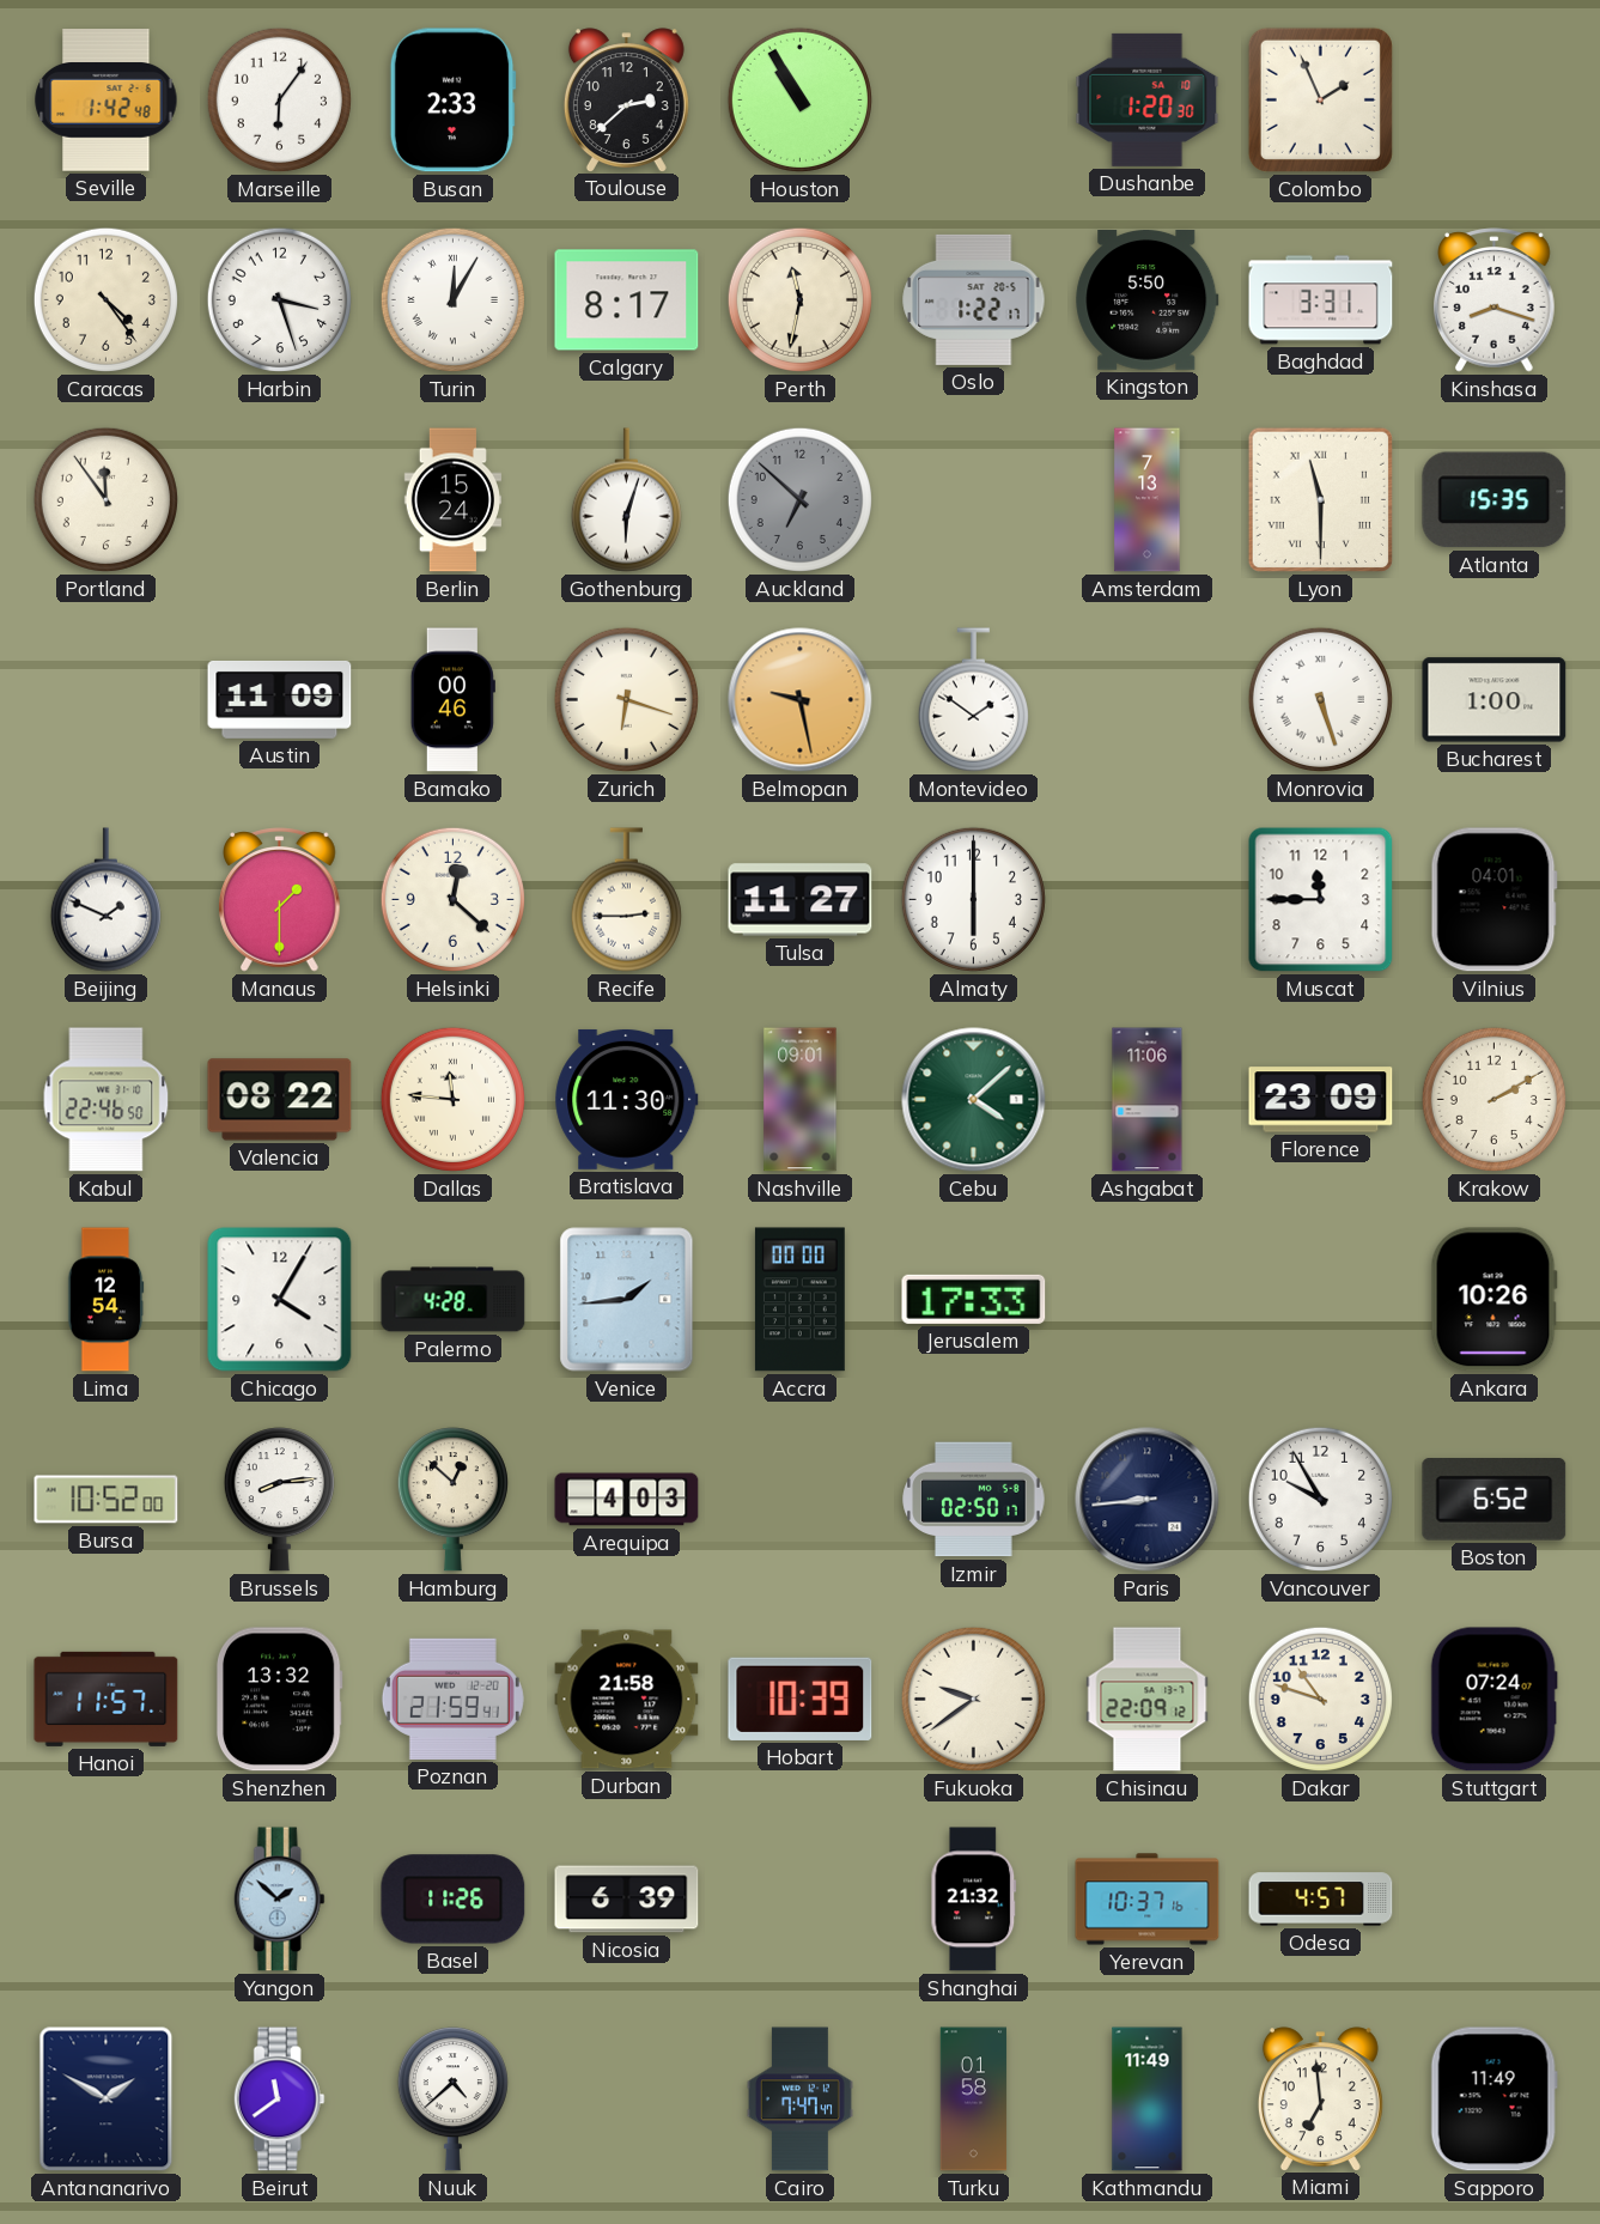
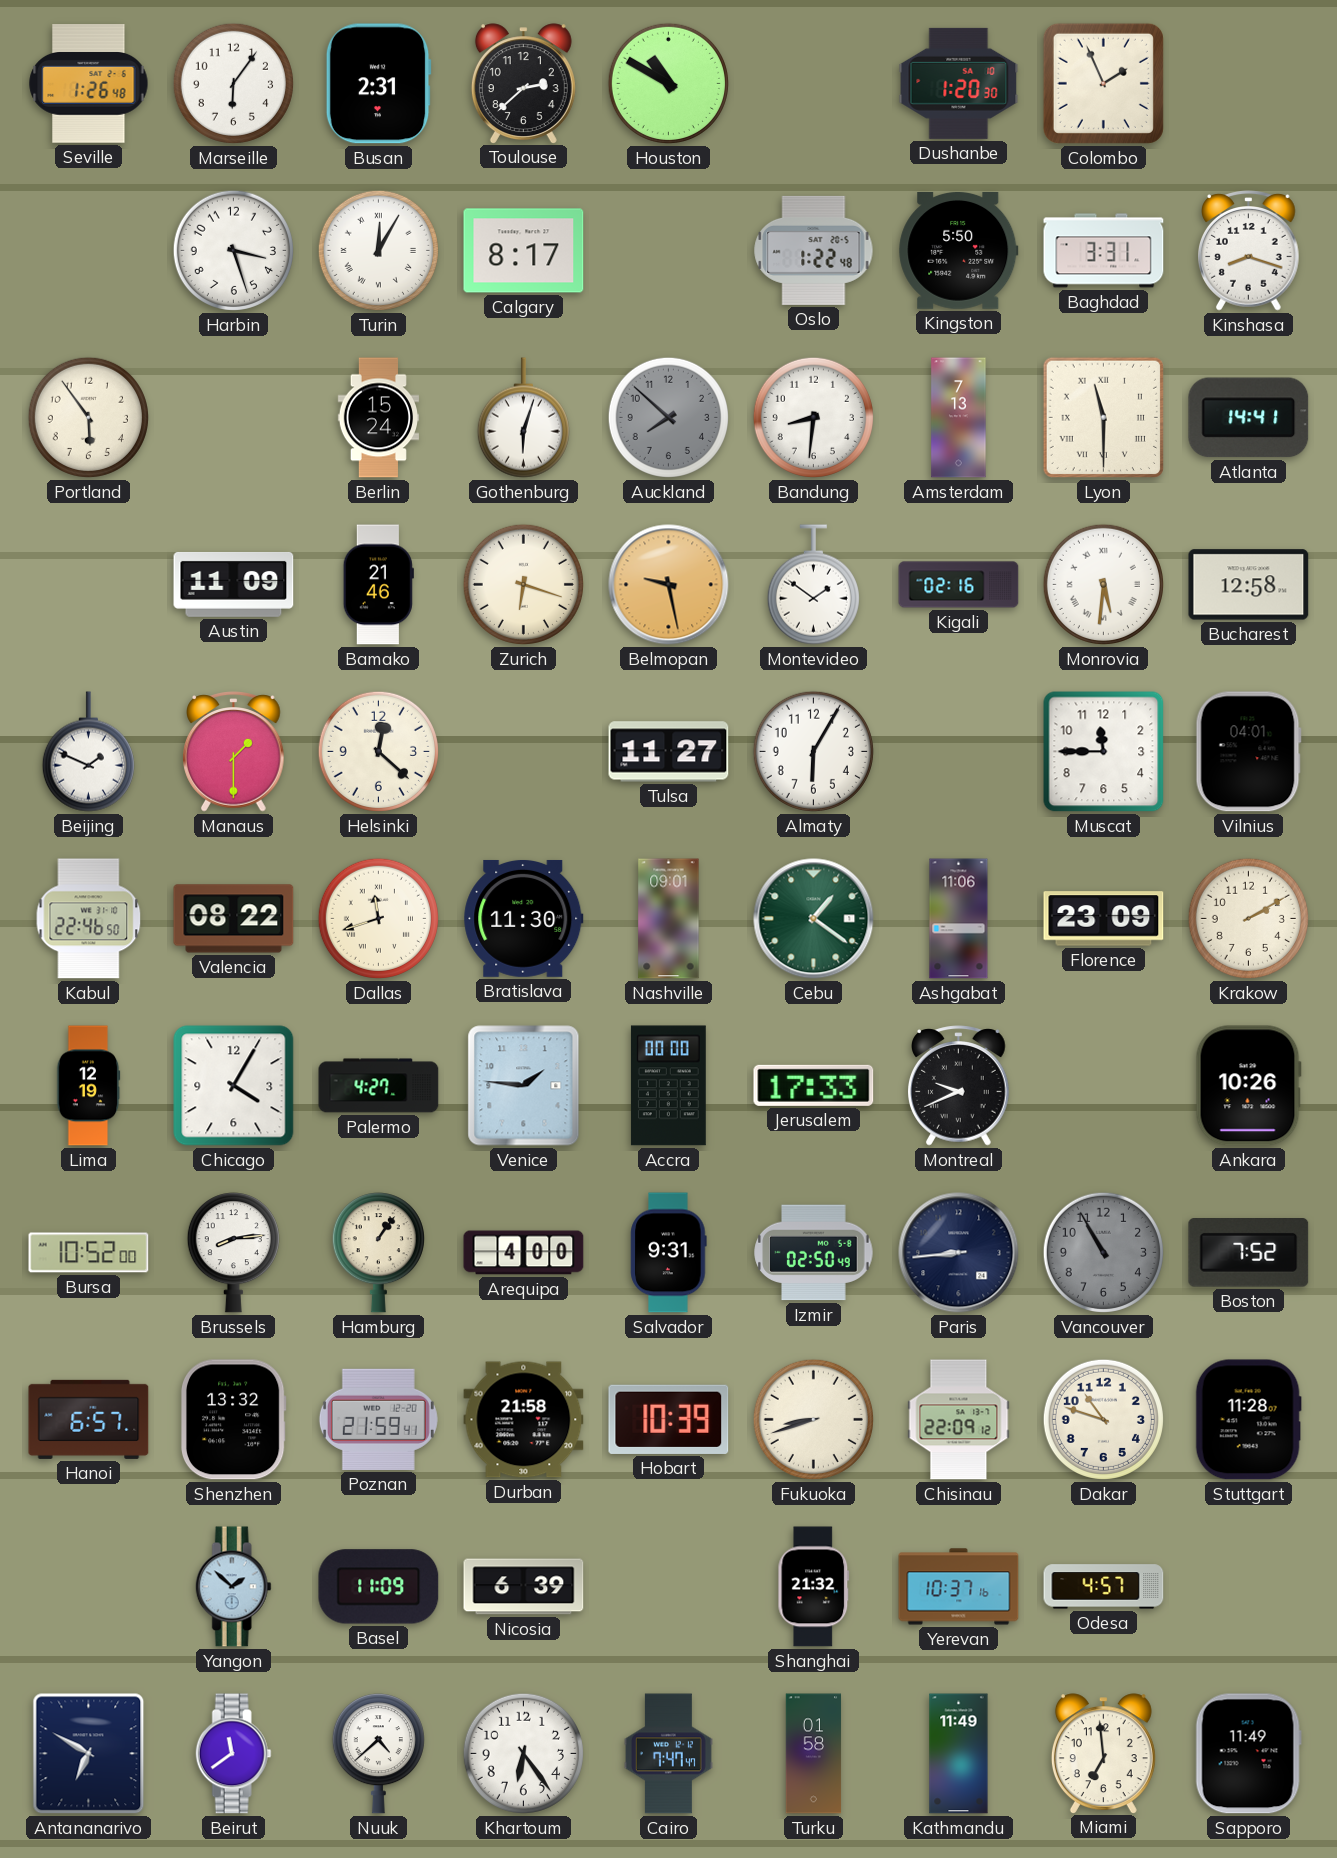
Seville: 1:42 -> 1:26 (89, 84)
Busan: 2:33 -> 2:31 (378, 84)
Houston: 10:55 -> 10:50 (668, 83)
Caracas: 4:24 -> none (105, 299)
Perth: 11:32 -> none (799, 299)
Oslo: 1:22:17 -> 1:22:48 (814, 250)
Portland: 11:54 -> 5:54 (88, 417)
Auckland: 6:52 -> 7:52 (668, 417)
Bandung: none -> 8:31 (813, 417)
Atlanta: 15:35 -> 14:41 (1249, 418)
Bamako: 00:46 -> 21:46 (378, 585)
Kigali: none -> 02:16 (959, 585)
Monrovia: 5:27 -> 5:31 (1103, 584)
Bucharest: 1:00 -> 12:58 (1249, 585)
Recife: 2:45 -> none (626, 900)
Almaty: 6:00 -> 6:05 (813, 751)
Dallas: 11:46 -> 11:42 (378, 918)
Cebu: 4:08 -> 1:21 (814, 919)
Lima: 12:54 -> 12:19 (88, 1086)
Palermo: 4:28 -> 4:27 (379, 1086)
Venice: 1:44 -> 1:46 (524, 1086)
Montreal: none -> 9:41 (959, 1086)
Hamburg: 12:52 -> 1:06 (378, 1253)
Arequipa: 4:03 -> 4:00 (524, 1253)
Salvador: none -> 9:31 (669, 1253)
Izmir: 02:50:17 -> 02:50:49 (814, 1253)
Vancouver: 9:55 -> 10:55 (1103, 1252)
Vancouver dial: white -> grey (1103, 1252)
Boston: 6:52 -> 7:52 (1249, 1253)
Hanoi: 11:57 -> 6:57 (89, 1419)
Fukuoka: 9:39 -> 8:42 (813, 1419)
Stuttgart: 07:24 -> 11:28 (1248, 1420)
Basel: 11:26 -> 11:09 (379, 1587)
Antananarivo: 1:50 -> 6:50 (89, 1754)
Khartoum: none -> 6:24 (523, 1753)
